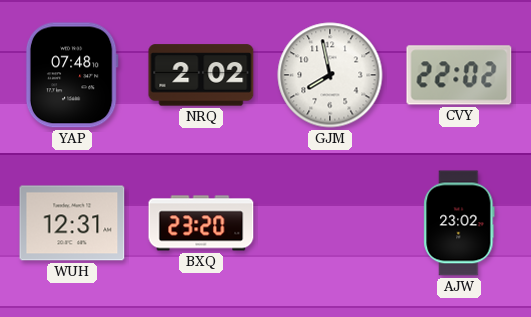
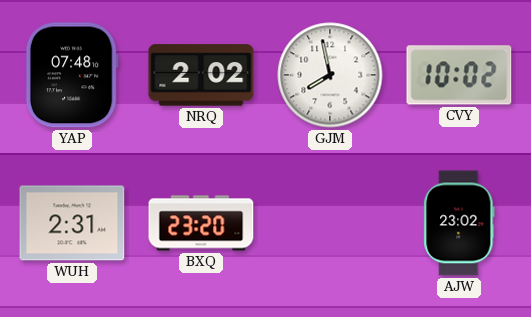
CVY: 22:02 -> 10:02 (459, 75)
WUH: 12:31 -> 2:31 (72, 223)
